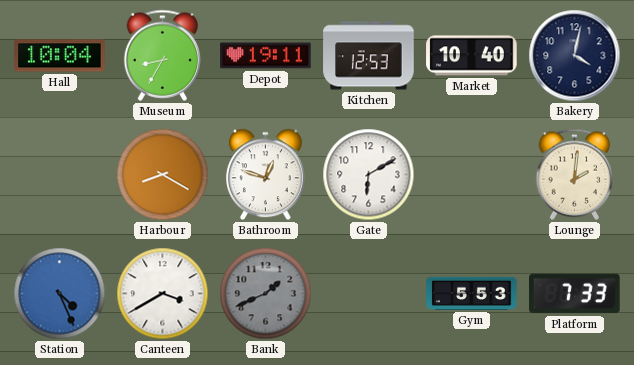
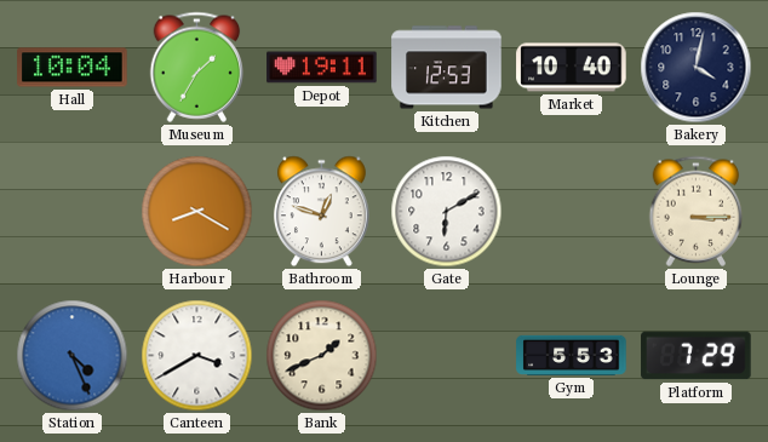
Museum: 8:35 -> 1:35 (197, 67)
Lounge: 2:01 -> 3:15 (697, 211)
Bank dial: grey -> cream (322, 356)
Platform: 7:33 -> 7:29 (697, 356)
